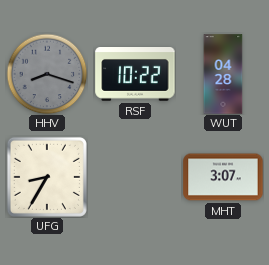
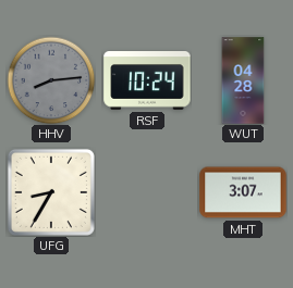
HHV: 8:18 -> 8:14 (51, 80)
RSF: 10:22 -> 10:24 (147, 82)
